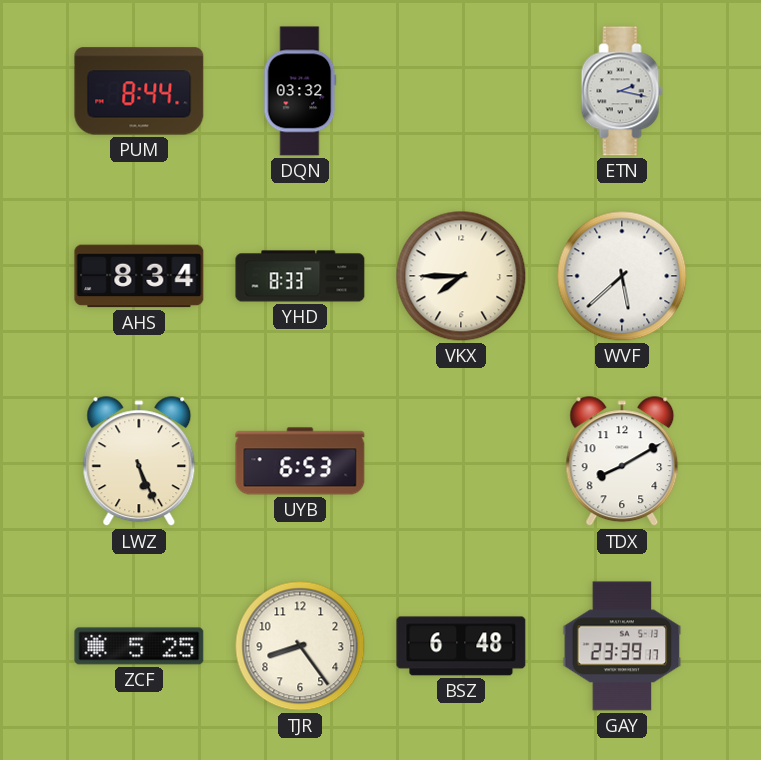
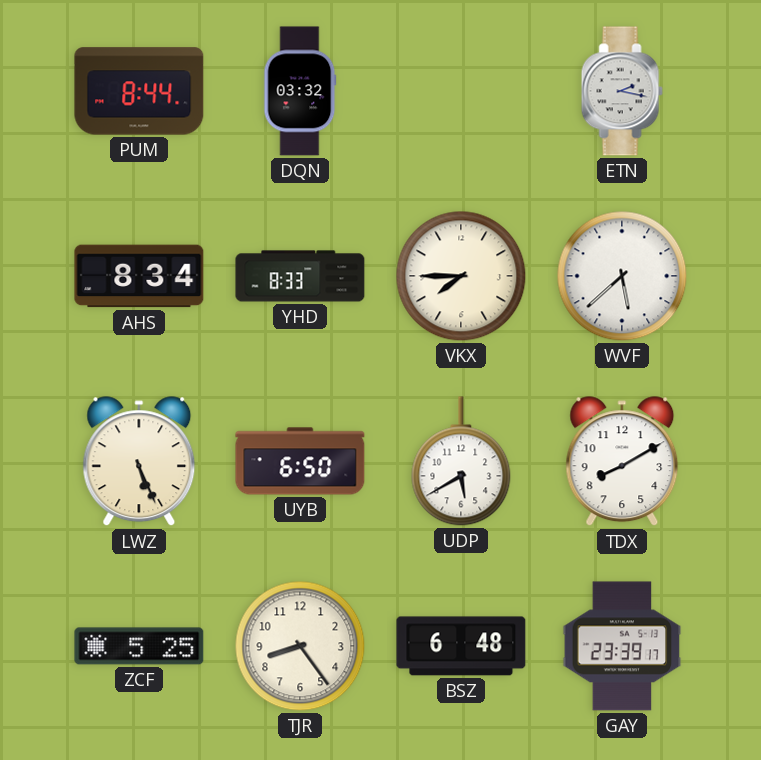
UYB: 6:53 -> 6:50 (300, 461)
UDP: none -> 5:40 (461, 461)
